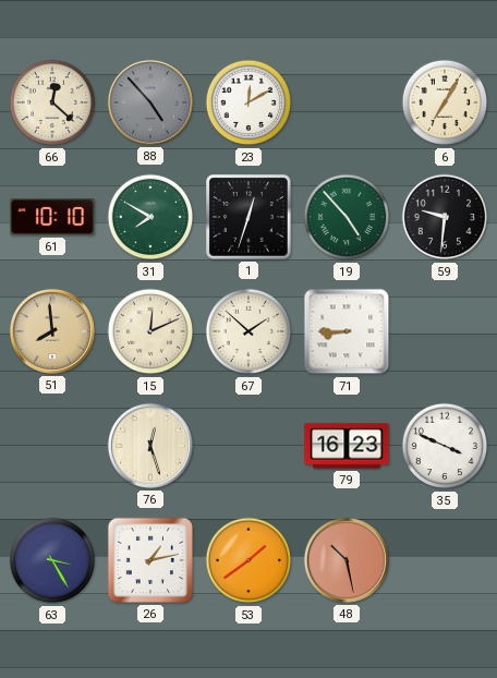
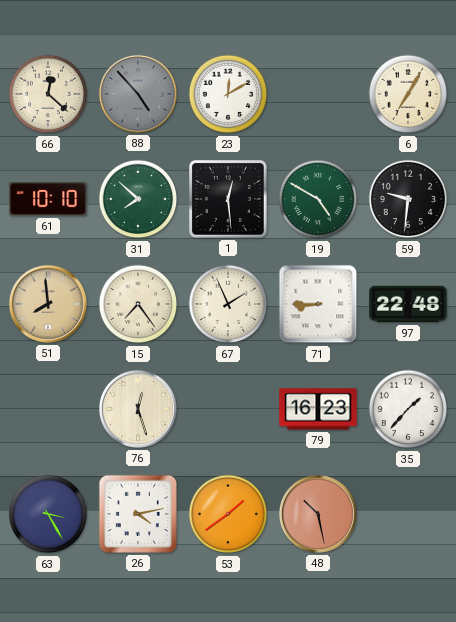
31: 7:50 -> 7:52 (138, 199)
1: 12:33 -> 12:29 (229, 200)
19: 4:53 -> 4:50 (318, 199)
15: 12:11 -> 7:24 (138, 304)
67: 1:52 -> 1:56 (228, 304)
97: none -> 22:48 (408, 304)
35: 3:49 -> 1:37 (408, 409)
26: 1:13 -> 4:13 (138, 514)
